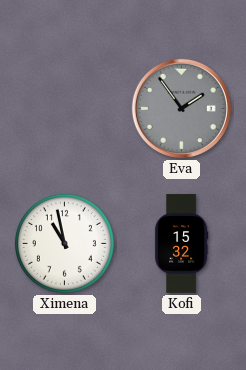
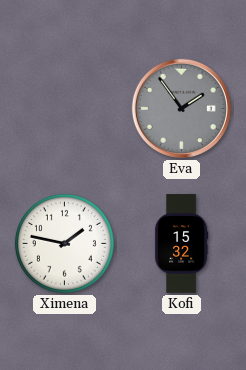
Ximena: 10:58 -> 1:47 (64, 243)
